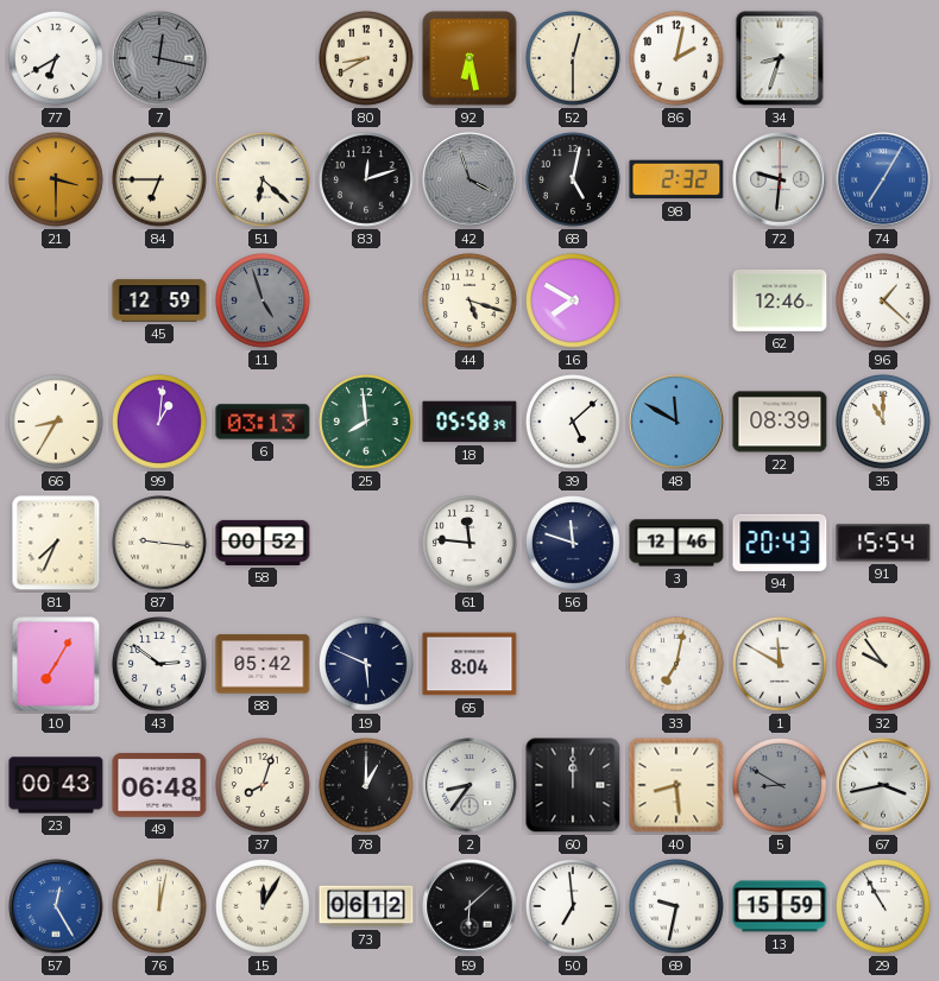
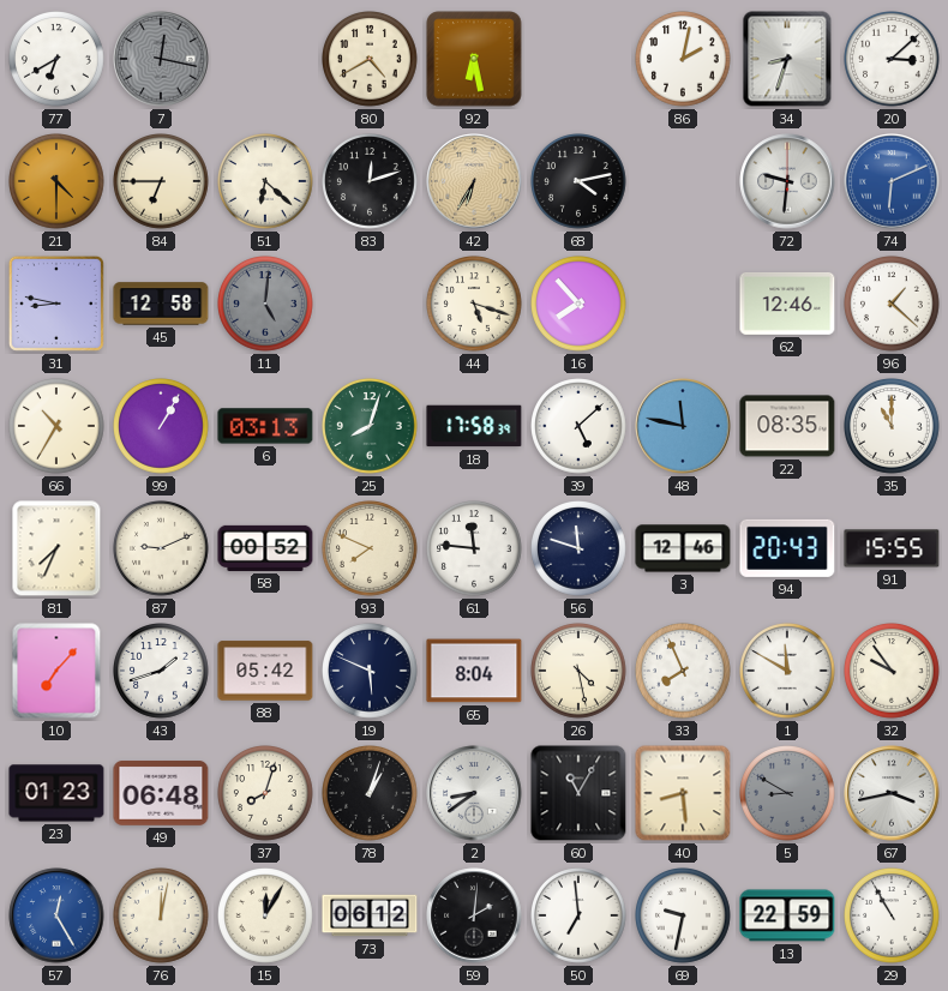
80: 8:40 -> 4:40 (371, 60)
52: 12:30 -> none (574, 59)
20: none -> 3:08 (893, 60)
21: 3:30 -> 4:30 (58, 182)
42: 3:57 -> 6:35 (474, 181)
42 dial: grey -> champagne (474, 181)
68: 5:02 -> 4:13 (580, 182)
98: 2:32 -> none (676, 179)
74: 7:05 -> 6:11 (892, 181)
31: none -> 8:47 (56, 304)
45: 12:59 -> 12:58 (161, 304)
11: 4:57 -> 5:01 (266, 305)
16: 7:50 -> 7:53 (580, 305)
66: 8:35 -> 10:35 (58, 427)
99: 1:01 -> 1:05 (162, 427)
25: 7:59 -> 8:03 (371, 427)
18: 05:58 -> 17:58 (474, 426)
48: 11:50 -> 11:47 (683, 426)
22: 08:39 -> 08:35 (787, 426)
87: 9:16 -> 9:11 (162, 549)
93: none -> 7:49 (371, 549)
91: 15:54 -> 15:55 (892, 548)
10: 7:05 -> 7:07 (56, 671)
43: 2:51 -> 1:42 (162, 672)
26: none -> 4:28 (580, 672)
33: 7:02 -> 7:56 (684, 672)
23: 00:43 -> 01:23 (56, 793)
78: 1:00 -> 1:03 (371, 794)
2: 8:36 -> 8:39 (474, 793)
60: 12:00 -> 11:05 (578, 793)
59: 6:08 -> 2:01 (474, 915)
13: 15:59 -> 22:59 (787, 915)
